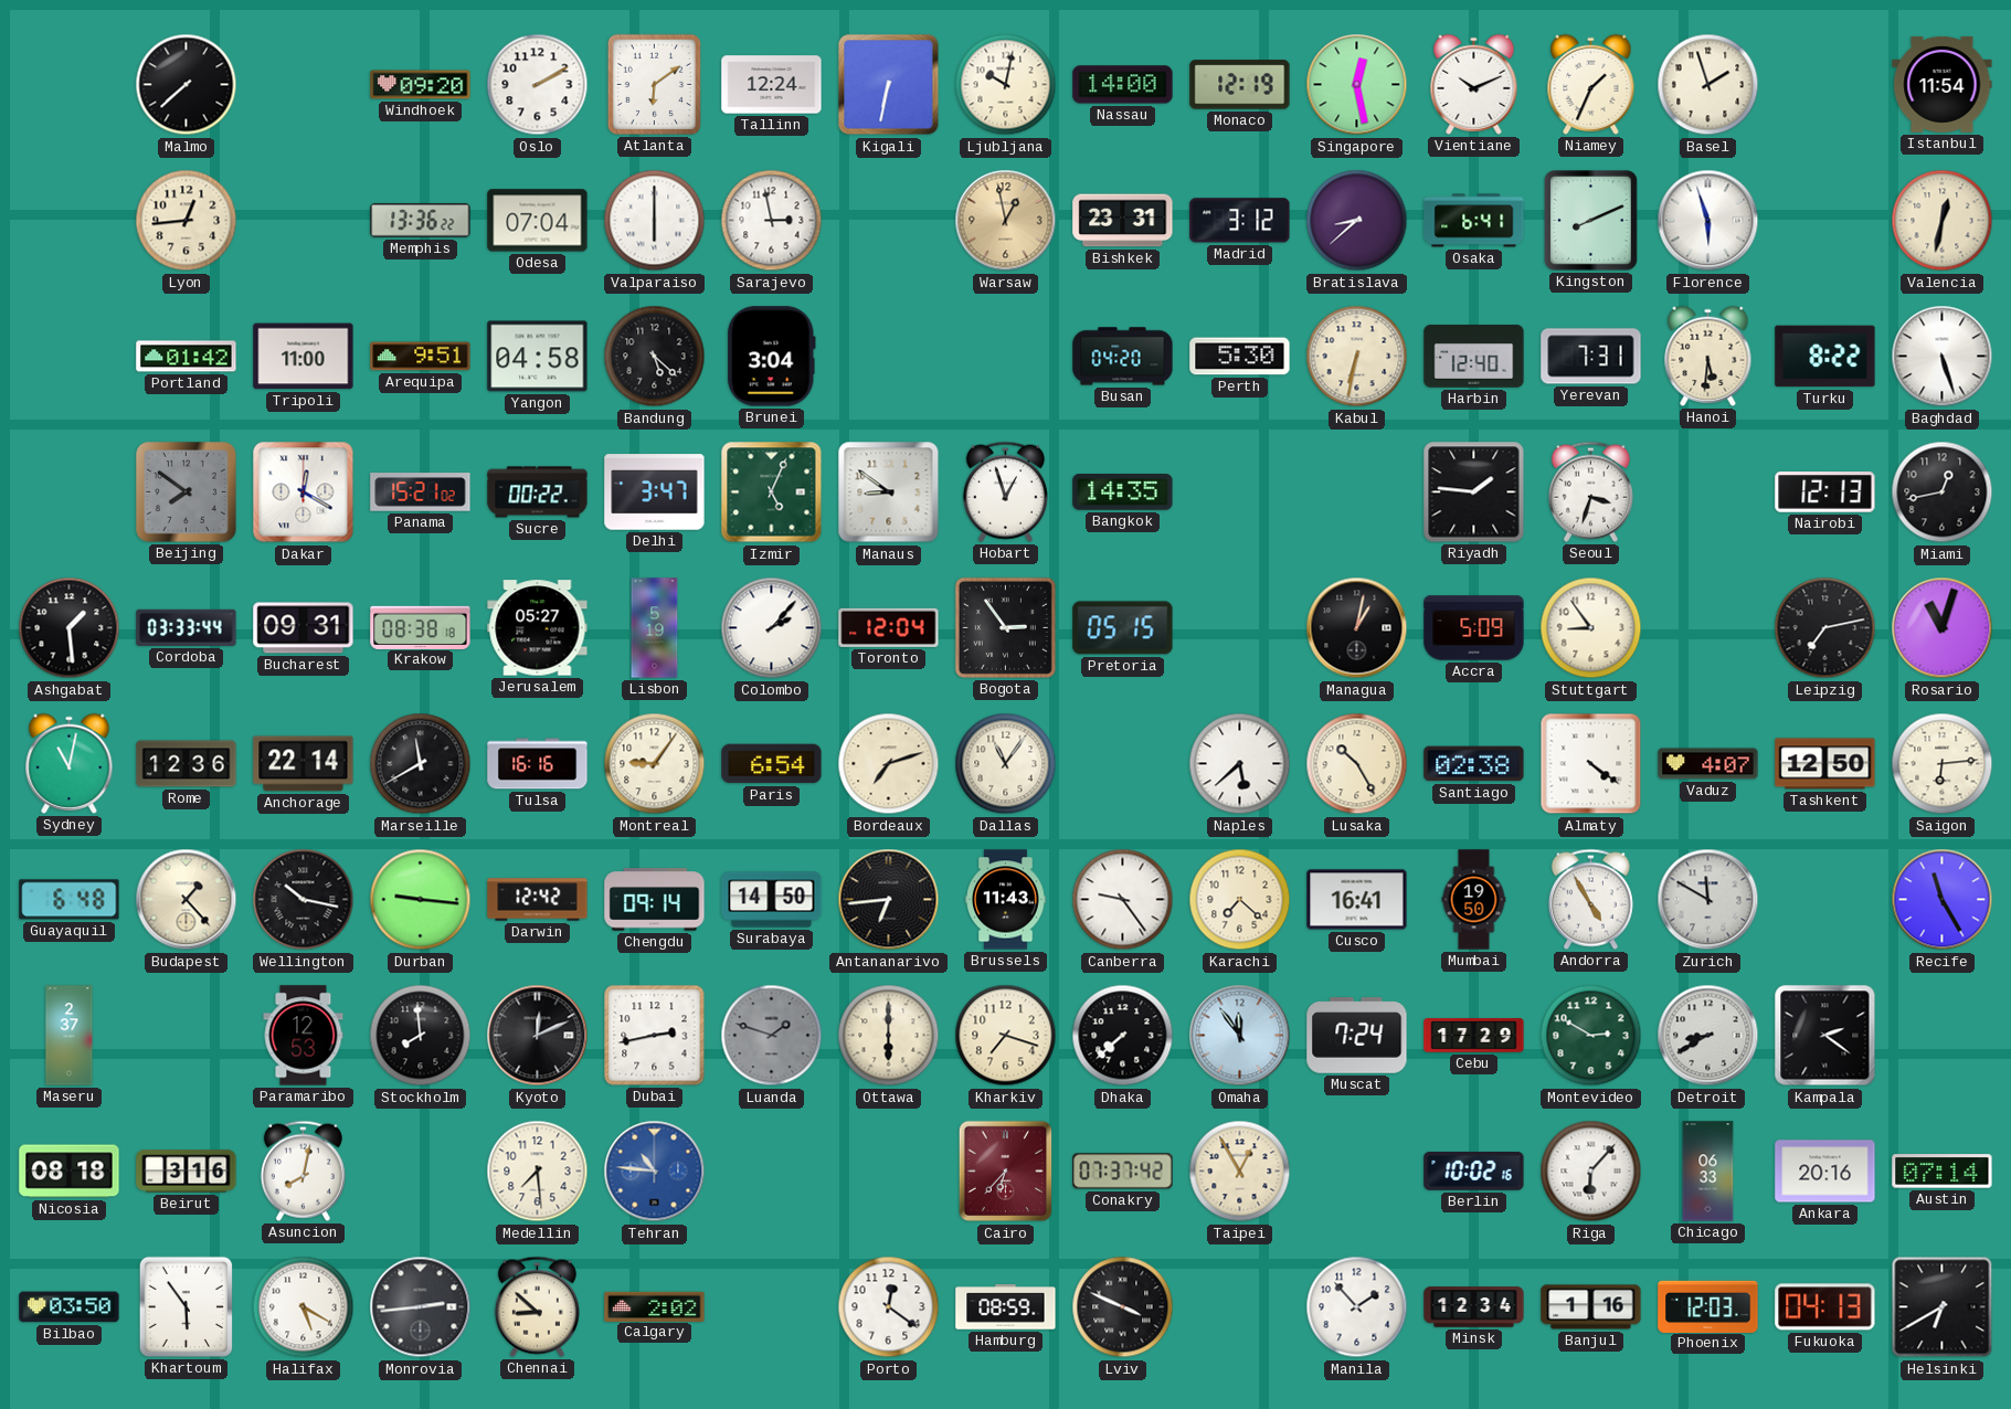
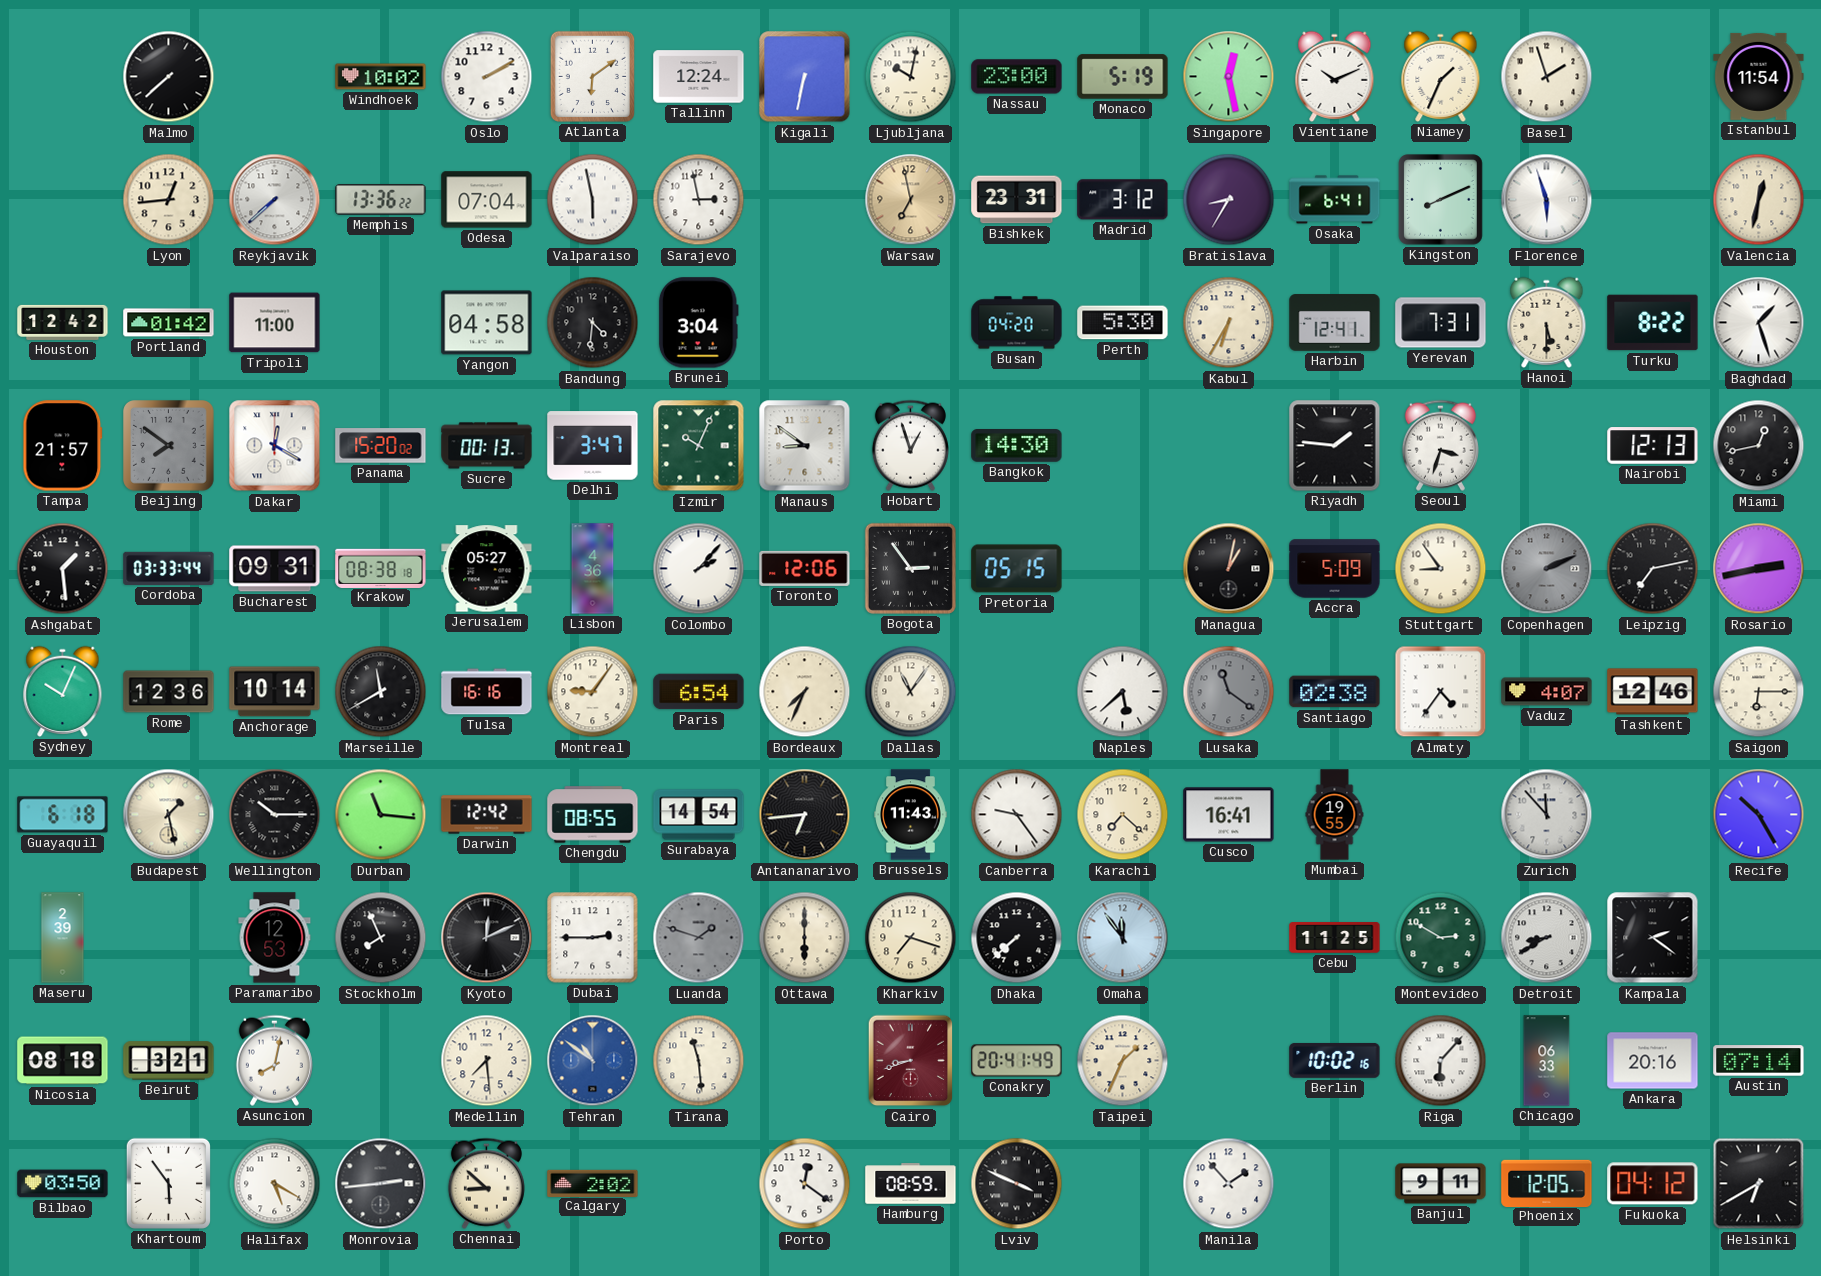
Windhoek: 09:20 -> 10:02 (381, 77)
Nassau: 14:00 -> 23:00 (1017, 77)
Monaco: 12:19 -> 5:19 (1123, 77)
Reykjavik: none -> 7:38 (275, 200)
Valparaiso: 6:00 -> 5:58 (593, 200)
Warsaw: 12:58 -> 6:58 (911, 200)
Bratislava: 8:38 -> 8:35 (1229, 200)
Houston: none -> 12:42 (63, 322)
Arequipa: 9:51 -> none (421, 357)
Bandung: 5:22 -> 4:31 (593, 323)
Kabul: 6:32 -> 6:35 (1229, 323)
Harbin: 12:40 -> 12:41 (1335, 323)
Hanoi: 5:31 -> 5:30 (1547, 322)
Baghdad: 5:27 -> 1:27 (1759, 323)
Tampa: none -> 21:57 (63, 446)
Panama: 15:21 -> 15:20 (381, 446)
Sucre: 00:22 -> 00:13 (487, 446)
Izmir: 5:04 -> 10:04 (699, 446)
Bangkok: 14:35 -> 14:30 (1017, 446)
Lisbon: 5:19 -> 4:36 (593, 569)
Toronto: 12:04 -> 12:06 (805, 568)
Copenhagen: none -> 2:11 (1547, 569)
Rosario: 11:03 -> 2:43 (1759, 569)
Sydney: 11:02 -> 10:04 (63, 691)
Anchorage: 22:14 -> 10:14 (275, 692)
Bordeaux: 7:12 -> 7:34 (805, 692)
Lusaka: 10:25 -> 11:21 (1229, 692)
Lusaka dial: cream -> grey (1229, 692)
Almaty: 4:21 -> 4:36 (1441, 692)
Tashkent: 12:50 -> 12:46 (1653, 692)
Saigon: 6:14 -> 6:15 (1759, 692)
Guayaquil: 6:48 -> 6:18 (63, 815)
Budapest: 1:23 -> 1:28 (169, 815)
Wellington: 10:17 -> 10:15 (275, 815)
Durban: 9:16 -> 11:16 (381, 815)
Chengdu: 09:14 -> 08:55 (593, 815)
Surabaya: 14:50 -> 14:54 (699, 815)
Mumbai: 19:50 -> 19:55 (1335, 815)
Andorra: 4:55 -> none (1590, 899)
Zurich: 11:50 -> 11:53 (1547, 815)
Recife: 11:25 -> 10:25 (1759, 815)
Maseru: 2:37 -> 2:39 (63, 938)
Stockholm: 7:59 -> 7:56 (381, 938)
Dubai: 2:43 -> 2:45 (593, 938)
Muscat: 7:24 -> none (1357, 1036)
Cebu: 17:29 -> 11:25 (1335, 938)
Beirut: 3:16 -> 3:21 (169, 1061)
Tehran: 10:46 -> 10:51 (593, 1061)
Tirana: none -> 11:29 (699, 1061)
Cairo: 6:37 -> 8:42 (911, 1061)
Conakry: 07:37 -> 20:41 (1017, 1061)
Taipei: 12:55 -> 1:34 (1123, 1061)
Minsk: 12:34 -> none (1474, 1307)
Banjul: 1:16 -> 9:11 (1441, 1184)
Phoenix: 12:03 -> 12:05 (1547, 1183)
Fukuoka: 04:13 -> 04:12 (1653, 1184)
